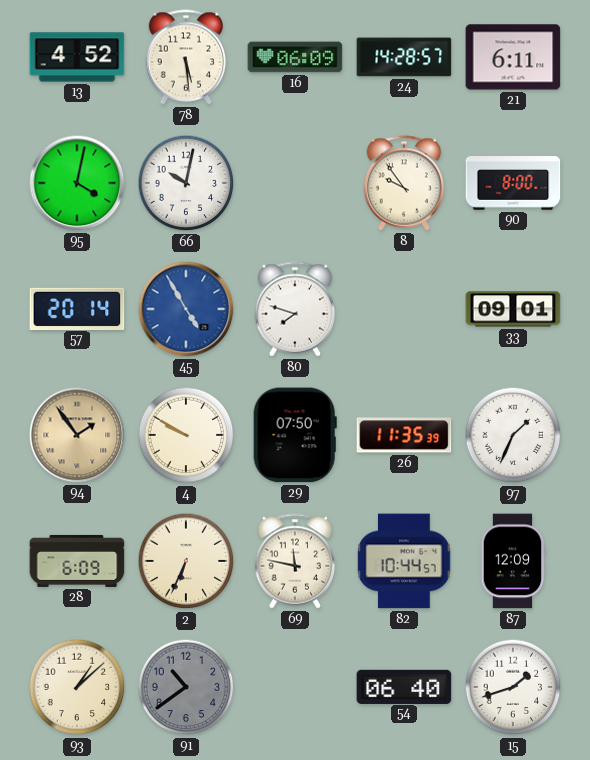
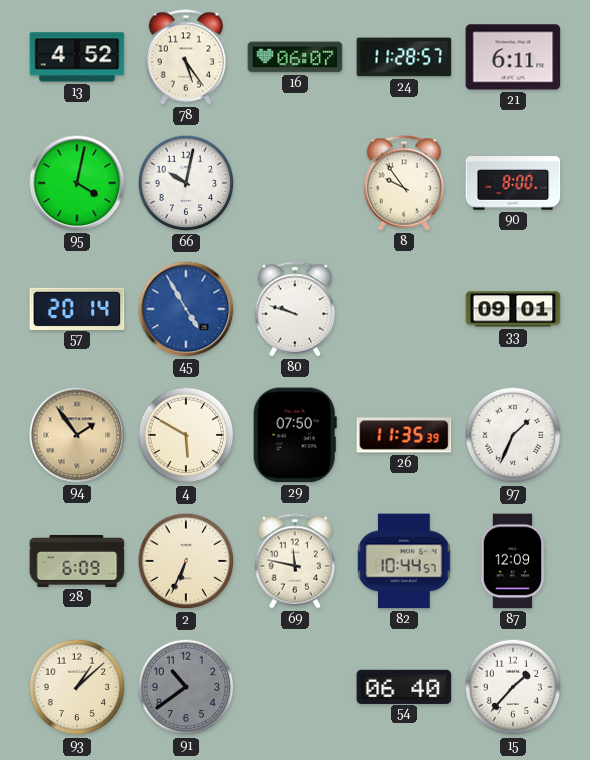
78: 5:29 -> 5:24 (186, 57)
16: 06:09 -> 06:07 (295, 57)
24: 14:28 -> 11:28 (404, 57)
80: 7:48 -> 9:48 (295, 309)
4: 9:50 -> 5:50 (186, 435)
15: 1:42 -> 1:37 (513, 687)
